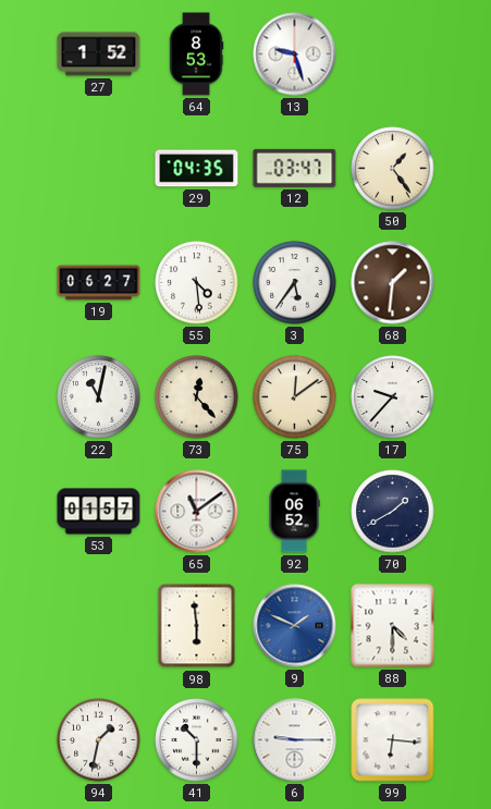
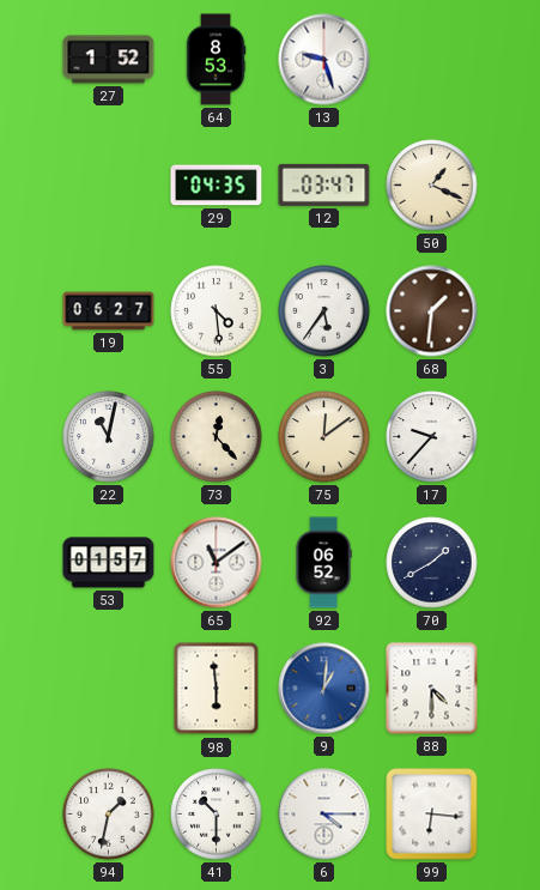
50: 1:24 -> 1:19 (432, 186)
9: 1:49 -> 1:01 (324, 689)
6: 9:15 -> 4:15 (324, 815)
